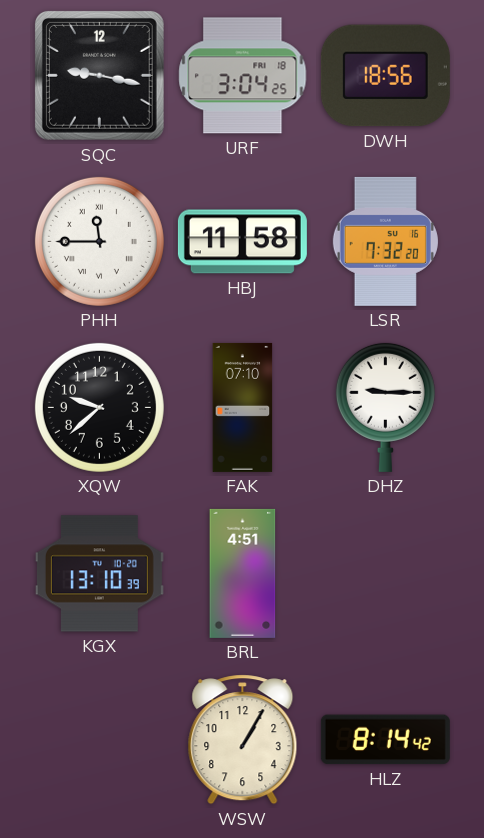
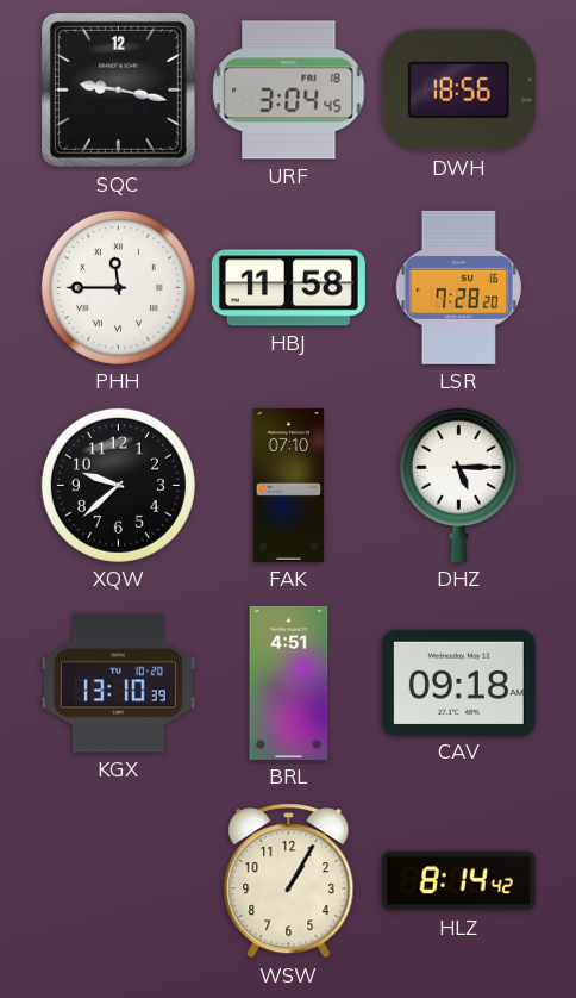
URF: 3:04:25 -> 3:04:45 (289, 91)
LSR: 7:32 -> 7:28 (458, 287)
DHZ: 9:15 -> 5:15 (458, 485)
CAV: none -> 09:18 (458, 682)
